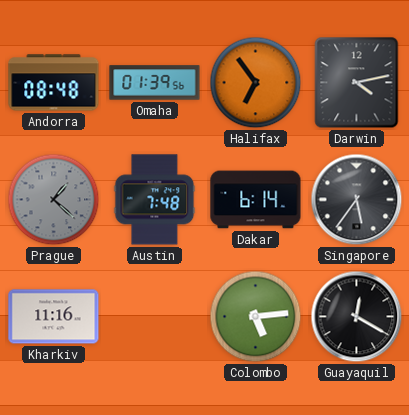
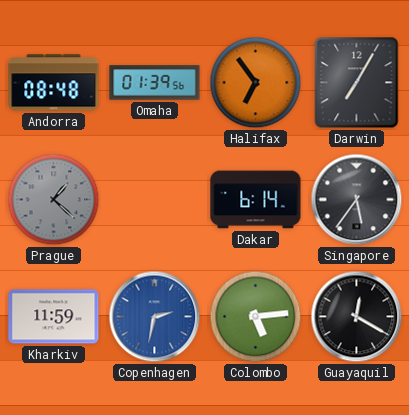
Darwin: 4:13 -> 7:05 (357, 83)
Austin: 7:48 -> none (155, 200)
Kharkiv: 11:16 -> 11:59 (54, 317)
Copenhagen: none -> 2:32 (155, 317)
